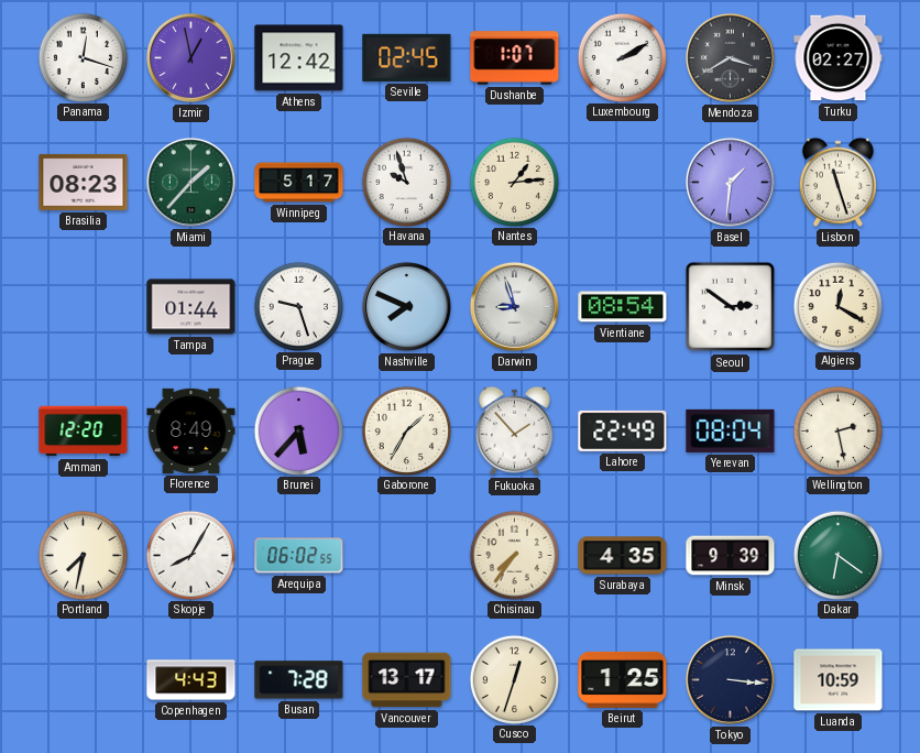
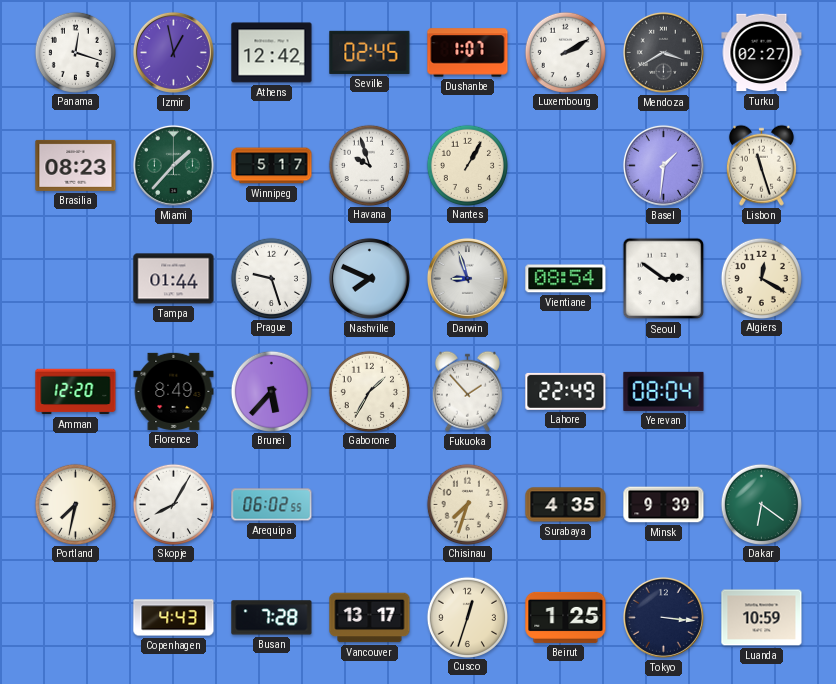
Nantes: 1:14 -> 1:05 (467, 165)
Wellington: 2:28 -> none (837, 430)
Chisinau: 7:36 -> 7:33 (467, 504)
